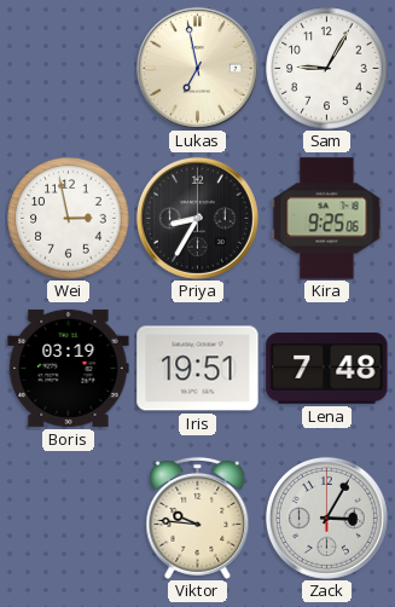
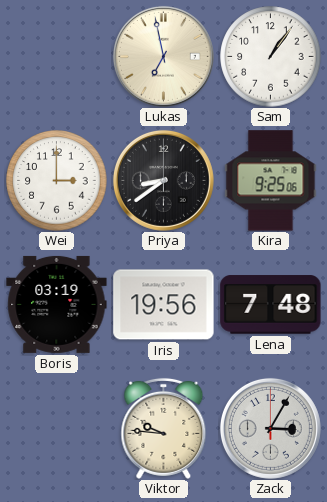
Sam: 9:05 -> 1:06 (271, 57)
Wei: 2:58 -> 3:00 (57, 181)
Priya: 8:35 -> 8:39 (163, 180)
Iris: 19:51 -> 19:56 (164, 305)
